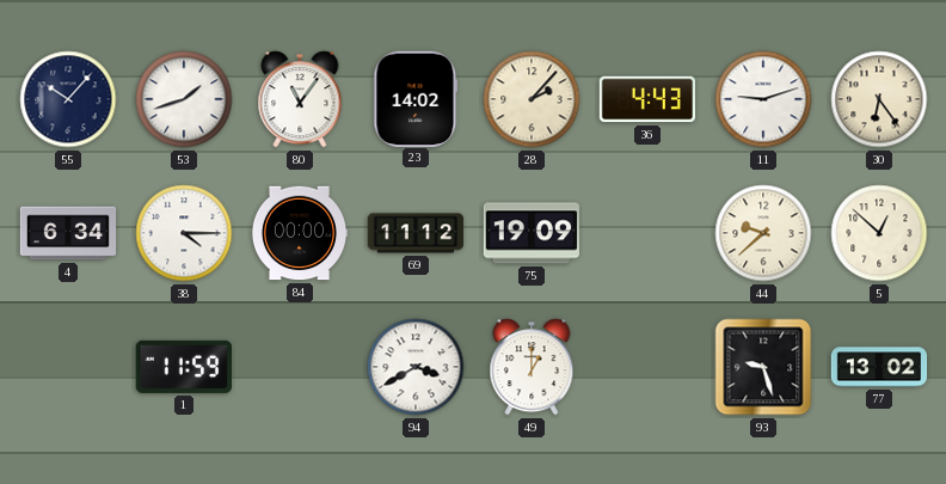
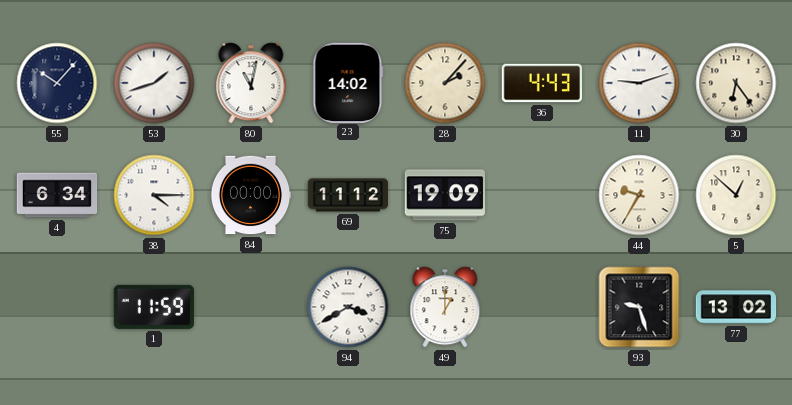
80: 11:06 -> 11:02 (251, 83)
44: 9:38 -> 9:35 (639, 195)
